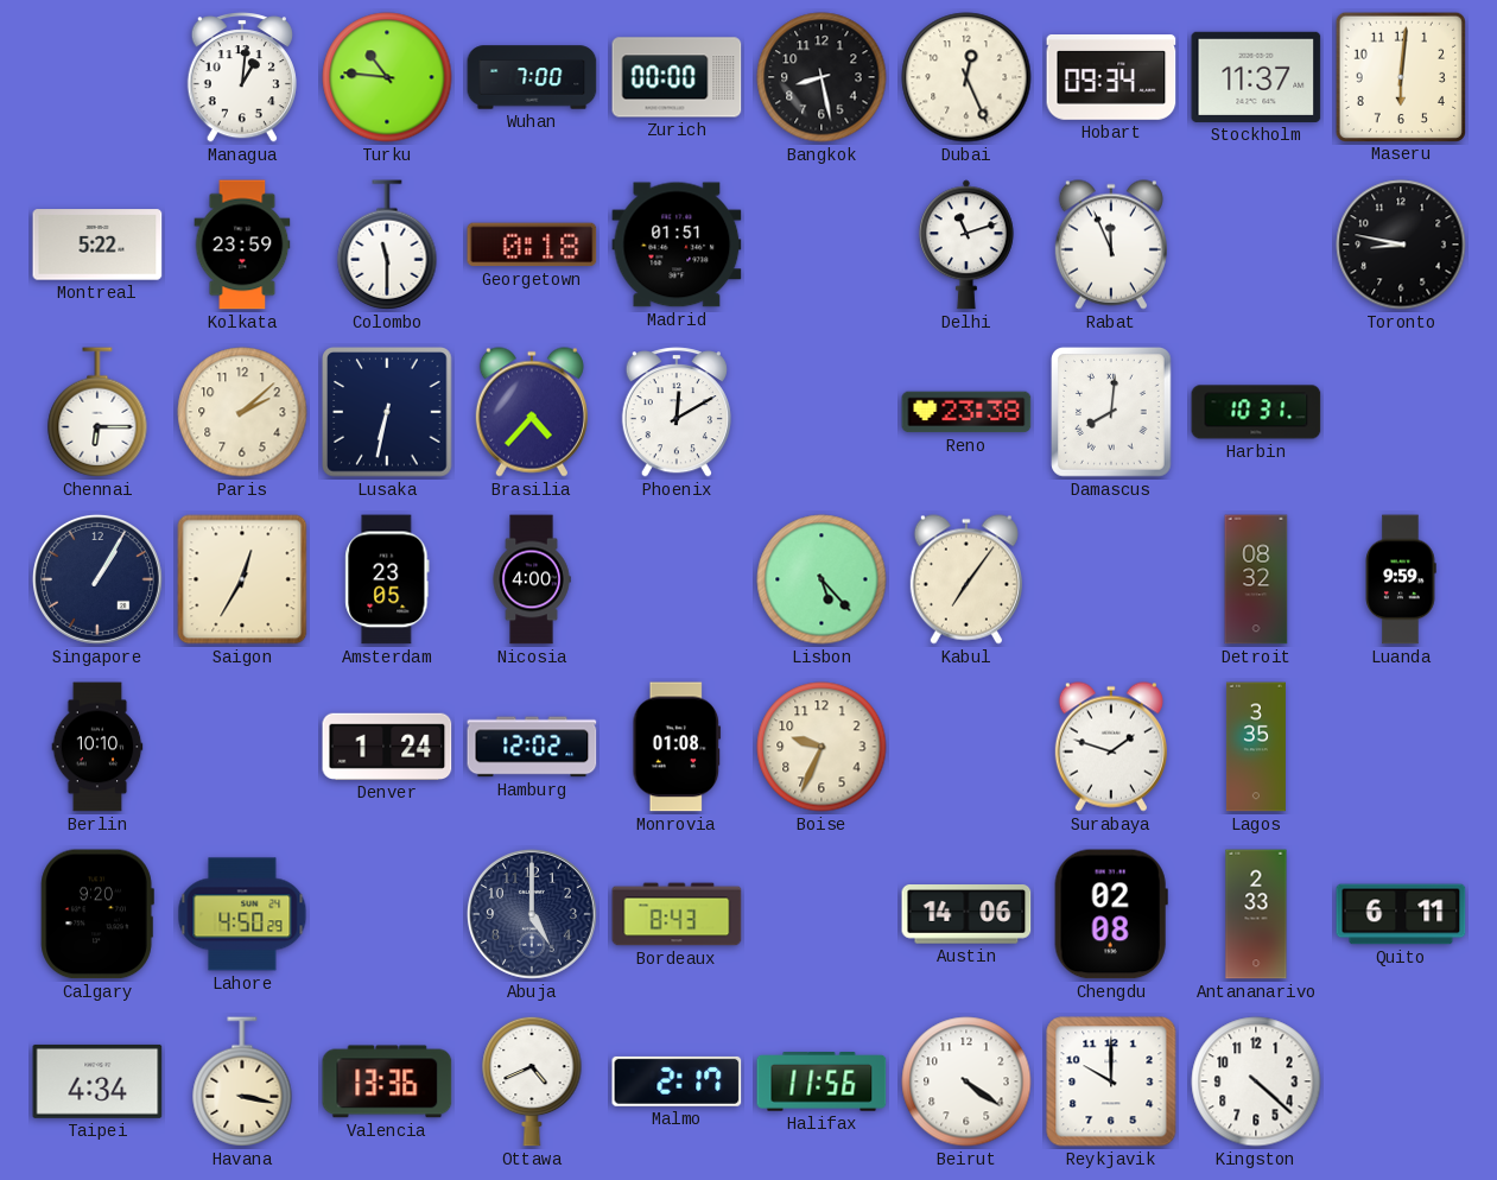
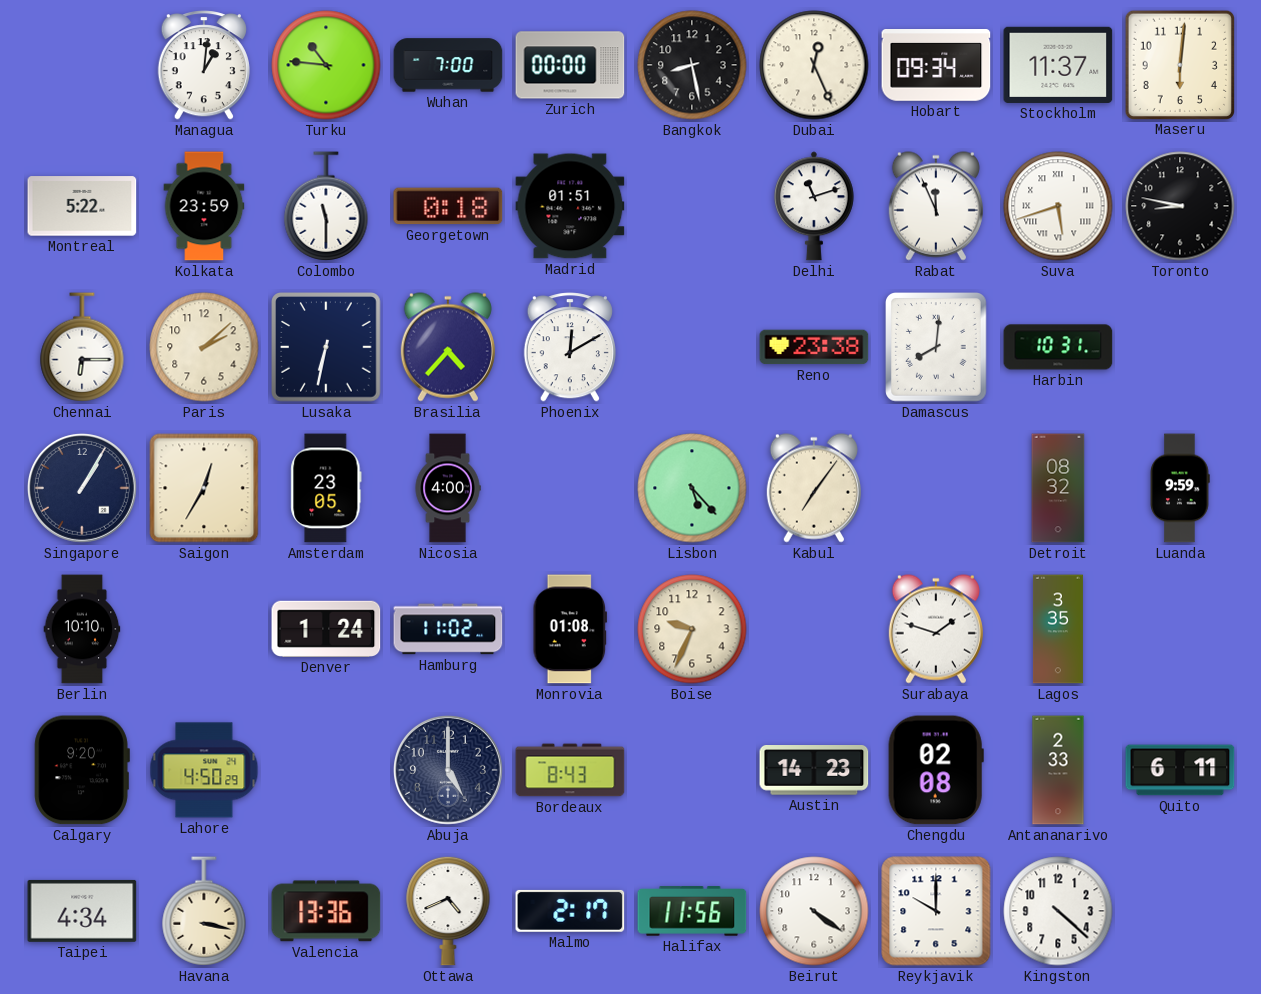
Suva: none -> 5:42 (1058, 206)
Hamburg: 12:02 -> 11:02 (448, 629)
Austin: 14:06 -> 14:23 (814, 771)
